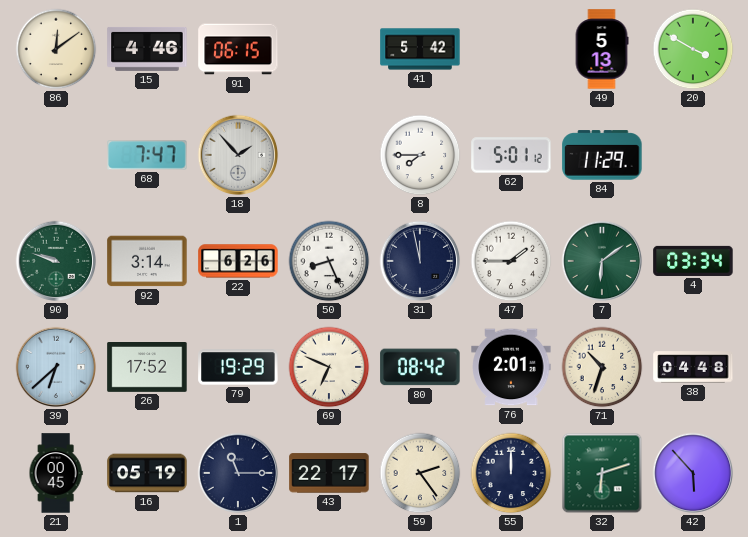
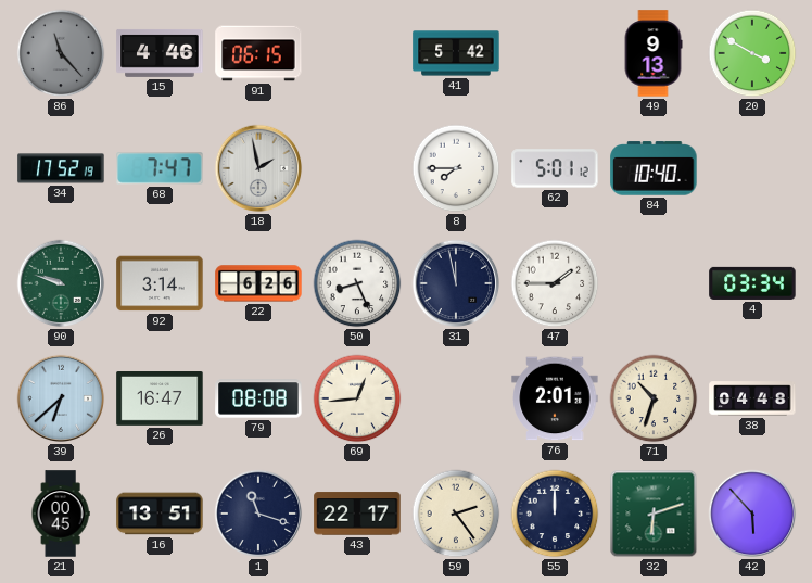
86: 12:09 -> 11:23 (61, 53)
86 dial: cream -> grey (61, 53)
49: 5:13 -> 9:13 (654, 53)
34: none -> 17:52 (61, 168)
18: 1:53 -> 1:58 (258, 168)
84: 11:29 -> 10:40 (654, 168)
7: 6:09 -> none (602, 261)
26: 17:52 -> 16:47 (160, 400)
79: 19:29 -> 08:08 (258, 398)
69: 6:49 -> 12:44 (357, 398)
80: 08:42 -> none (420, 367)
16: 05:19 -> 13:51 (160, 514)
1: 11:15 -> 11:18 (258, 514)
